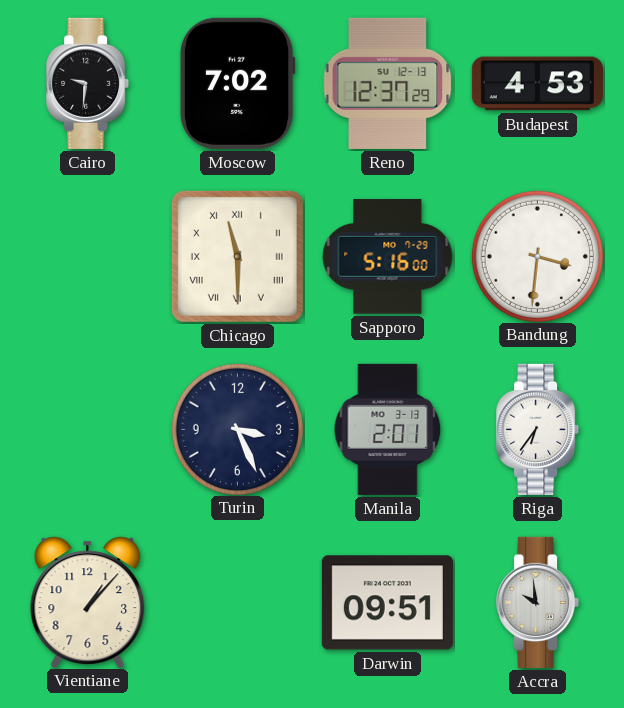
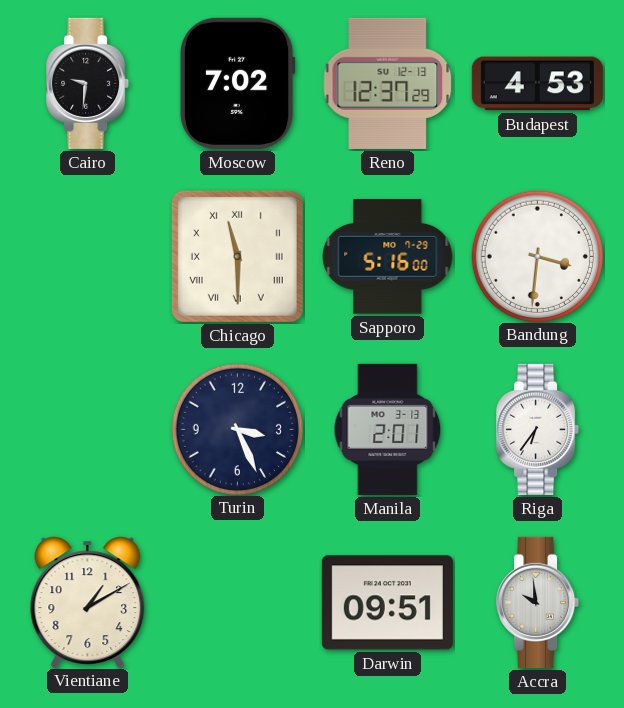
Vientiane: 1:07 -> 1:10 (88, 602)
